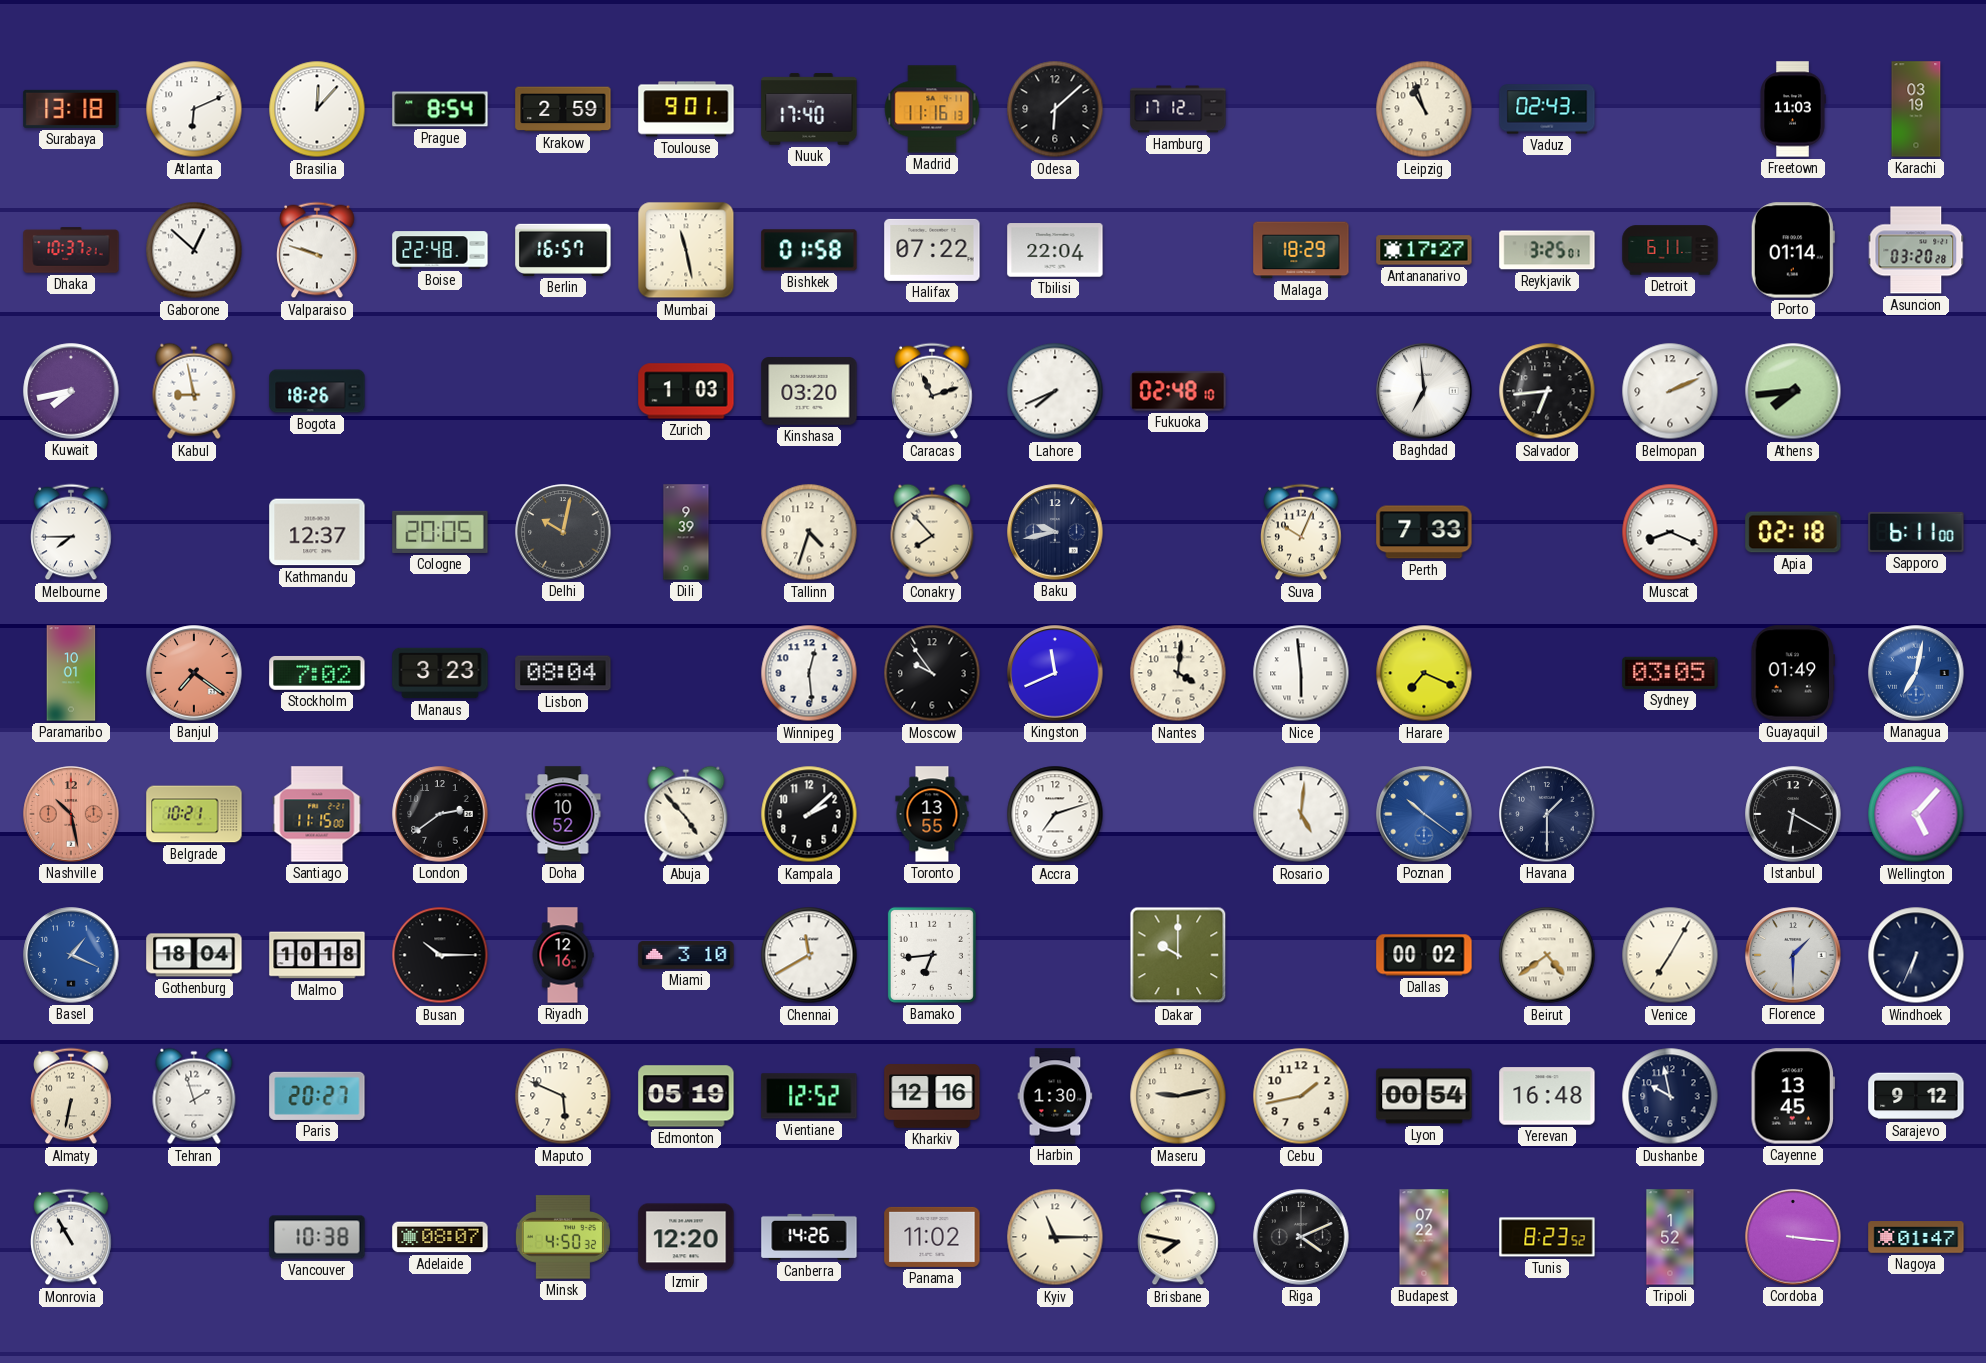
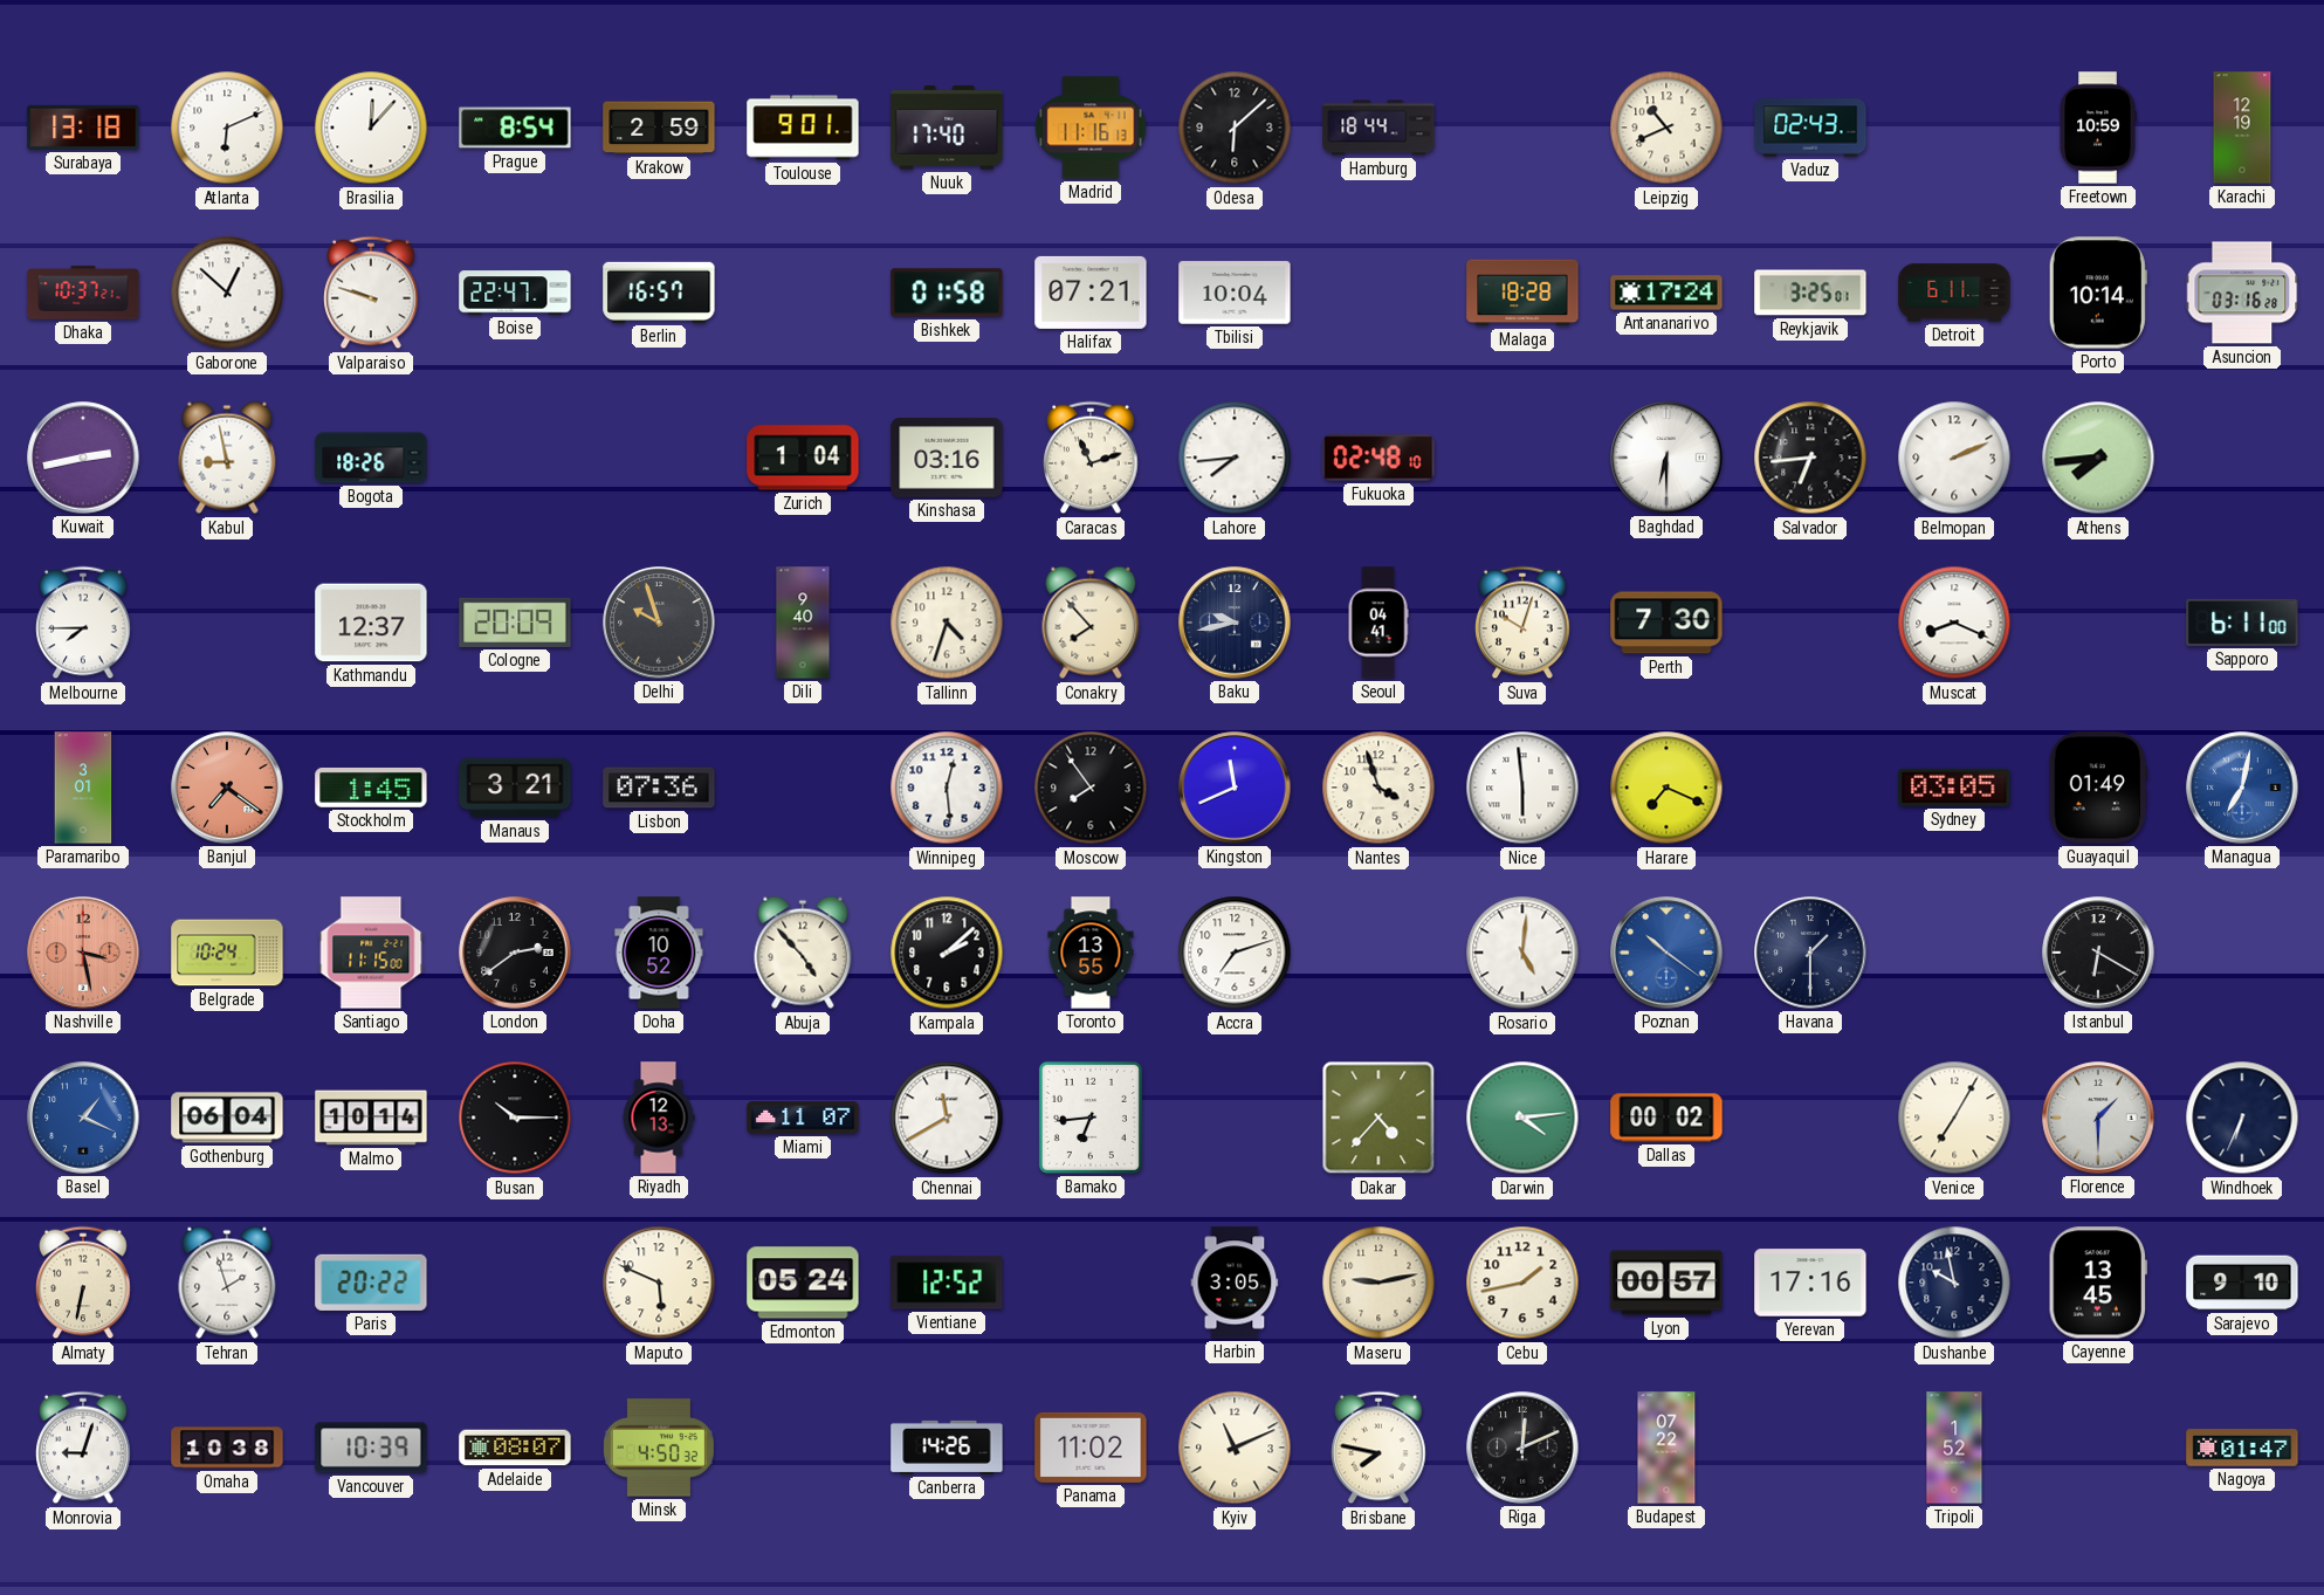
Hamburg: 17:12 -> 18:44 (1378, 128)
Leipzig: 10:57 -> 10:41 (1666, 128)
Freetown: 11:03 -> 10:59 (2098, 128)
Karachi: 03:19 -> 12:19 (2242, 128)
Boise: 22:48 -> 22:47 (515, 293)
Mumbai: 11:28 -> none (686, 250)
Halifax: 07:22 -> 07:21 (1091, 293)
Tbilisi: 22:04 -> 10:04 (1235, 293)
Malaga: 18:29 -> 18:28 (1522, 293)
Antananarivo: 17:27 -> 17:24 (1666, 293)
Porto: 01:14 -> 10:14 (2098, 293)
Asuncion: 03:20 -> 03:16 (2242, 293)
Kuwait: 7:43 -> 2:43 (83, 458)
Zurich: 1:03 -> 1:04 (803, 458)
Kinshasa: 03:20 -> 03:16 (947, 458)
Lahore: 7:41 -> 7:44 (1235, 458)
Baghdad: 6:59 -> 6:30 (1666, 458)
Cologne: 20:05 -> 20:09 (515, 623)
Delhi: 10:02 -> 9:57 (659, 623)
Dili: 9:39 -> 9:40 (803, 623)
Seoul: none -> 04:41 (1378, 623)
Suva: 10:04 -> 10:03 (1522, 623)
Perth: 7:33 -> 7:30 (1666, 623)
Apia: 02:18 -> none (1793, 532)
Paramaribo: 10:01 -> 3:01 (83, 788)
Stockholm: 7:02 -> 1:45 (371, 788)
Manaus: 3:23 -> 3:21 (515, 788)
Lisbon: 08:04 -> 07:36 (659, 788)
Moscow: 9:54 -> 7:54 (1091, 788)
Nantes: 4:01 -> 3:57 (1378, 788)
Nashville: 10:28 -> 3:28 (83, 953)
Belgrade: 10:21 -> 10:24 (227, 953)
Wellington: 5:07 -> none (1916, 814)
Gothenburg: 18:04 -> 06:04 (227, 1118)
Malmo: 10:18 -> 10:14 (371, 1118)
Riyadh: 12:16 -> 12:13 (659, 1118)
Miami: 3:10 -> 11:07 (803, 1118)
Dakar: 10:00 -> 4:37 (1378, 1118)
Darwin: none -> 4:14 (1522, 1118)
Beirut: 4:39 -> none (1547, 955)
Paris: 20:27 -> 20:22 (371, 1283)
Edmonton: 05:19 -> 05:24 (803, 1283)
Kharkiv: 12:16 -> none (932, 1096)
Harbin: 1:30 -> 3:05 (1235, 1283)
Lyon: 00:54 -> 00:57 (1666, 1283)
Yerevan: 16:48 -> 17:16 (1810, 1283)
Sarajevo: 9:12 -> 9:10 (2242, 1283)
Monrovia: 10:55 -> 9:03 (83, 1448)
Omaha: none -> 10:38 (227, 1448)
Vancouver: 10:38 -> 10:39 (371, 1448)
Izmir: 12:20 -> none (686, 1237)
Kyiv: 11:15 -> 11:11 (1235, 1448)
Riga: 4:11 -> 12:11 (1522, 1448)
Tunis: 8:23 -> none (1547, 1237)
Cordoba: 3:16 -> none (1793, 1237)
